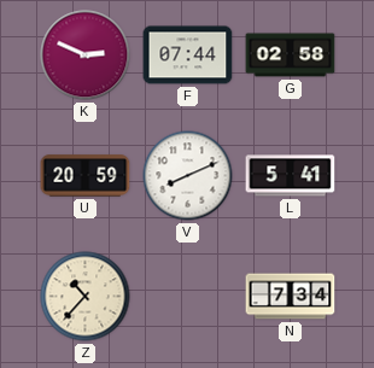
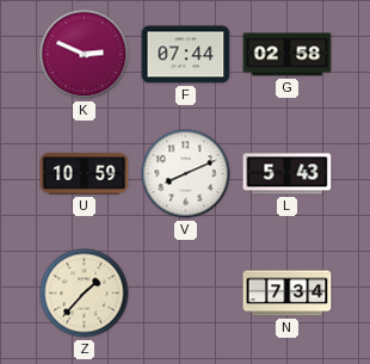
U: 20:59 -> 10:59 (85, 174)
L: 5:41 -> 5:43 (288, 174)
Z: 10:37 -> 1:37 (85, 294)
